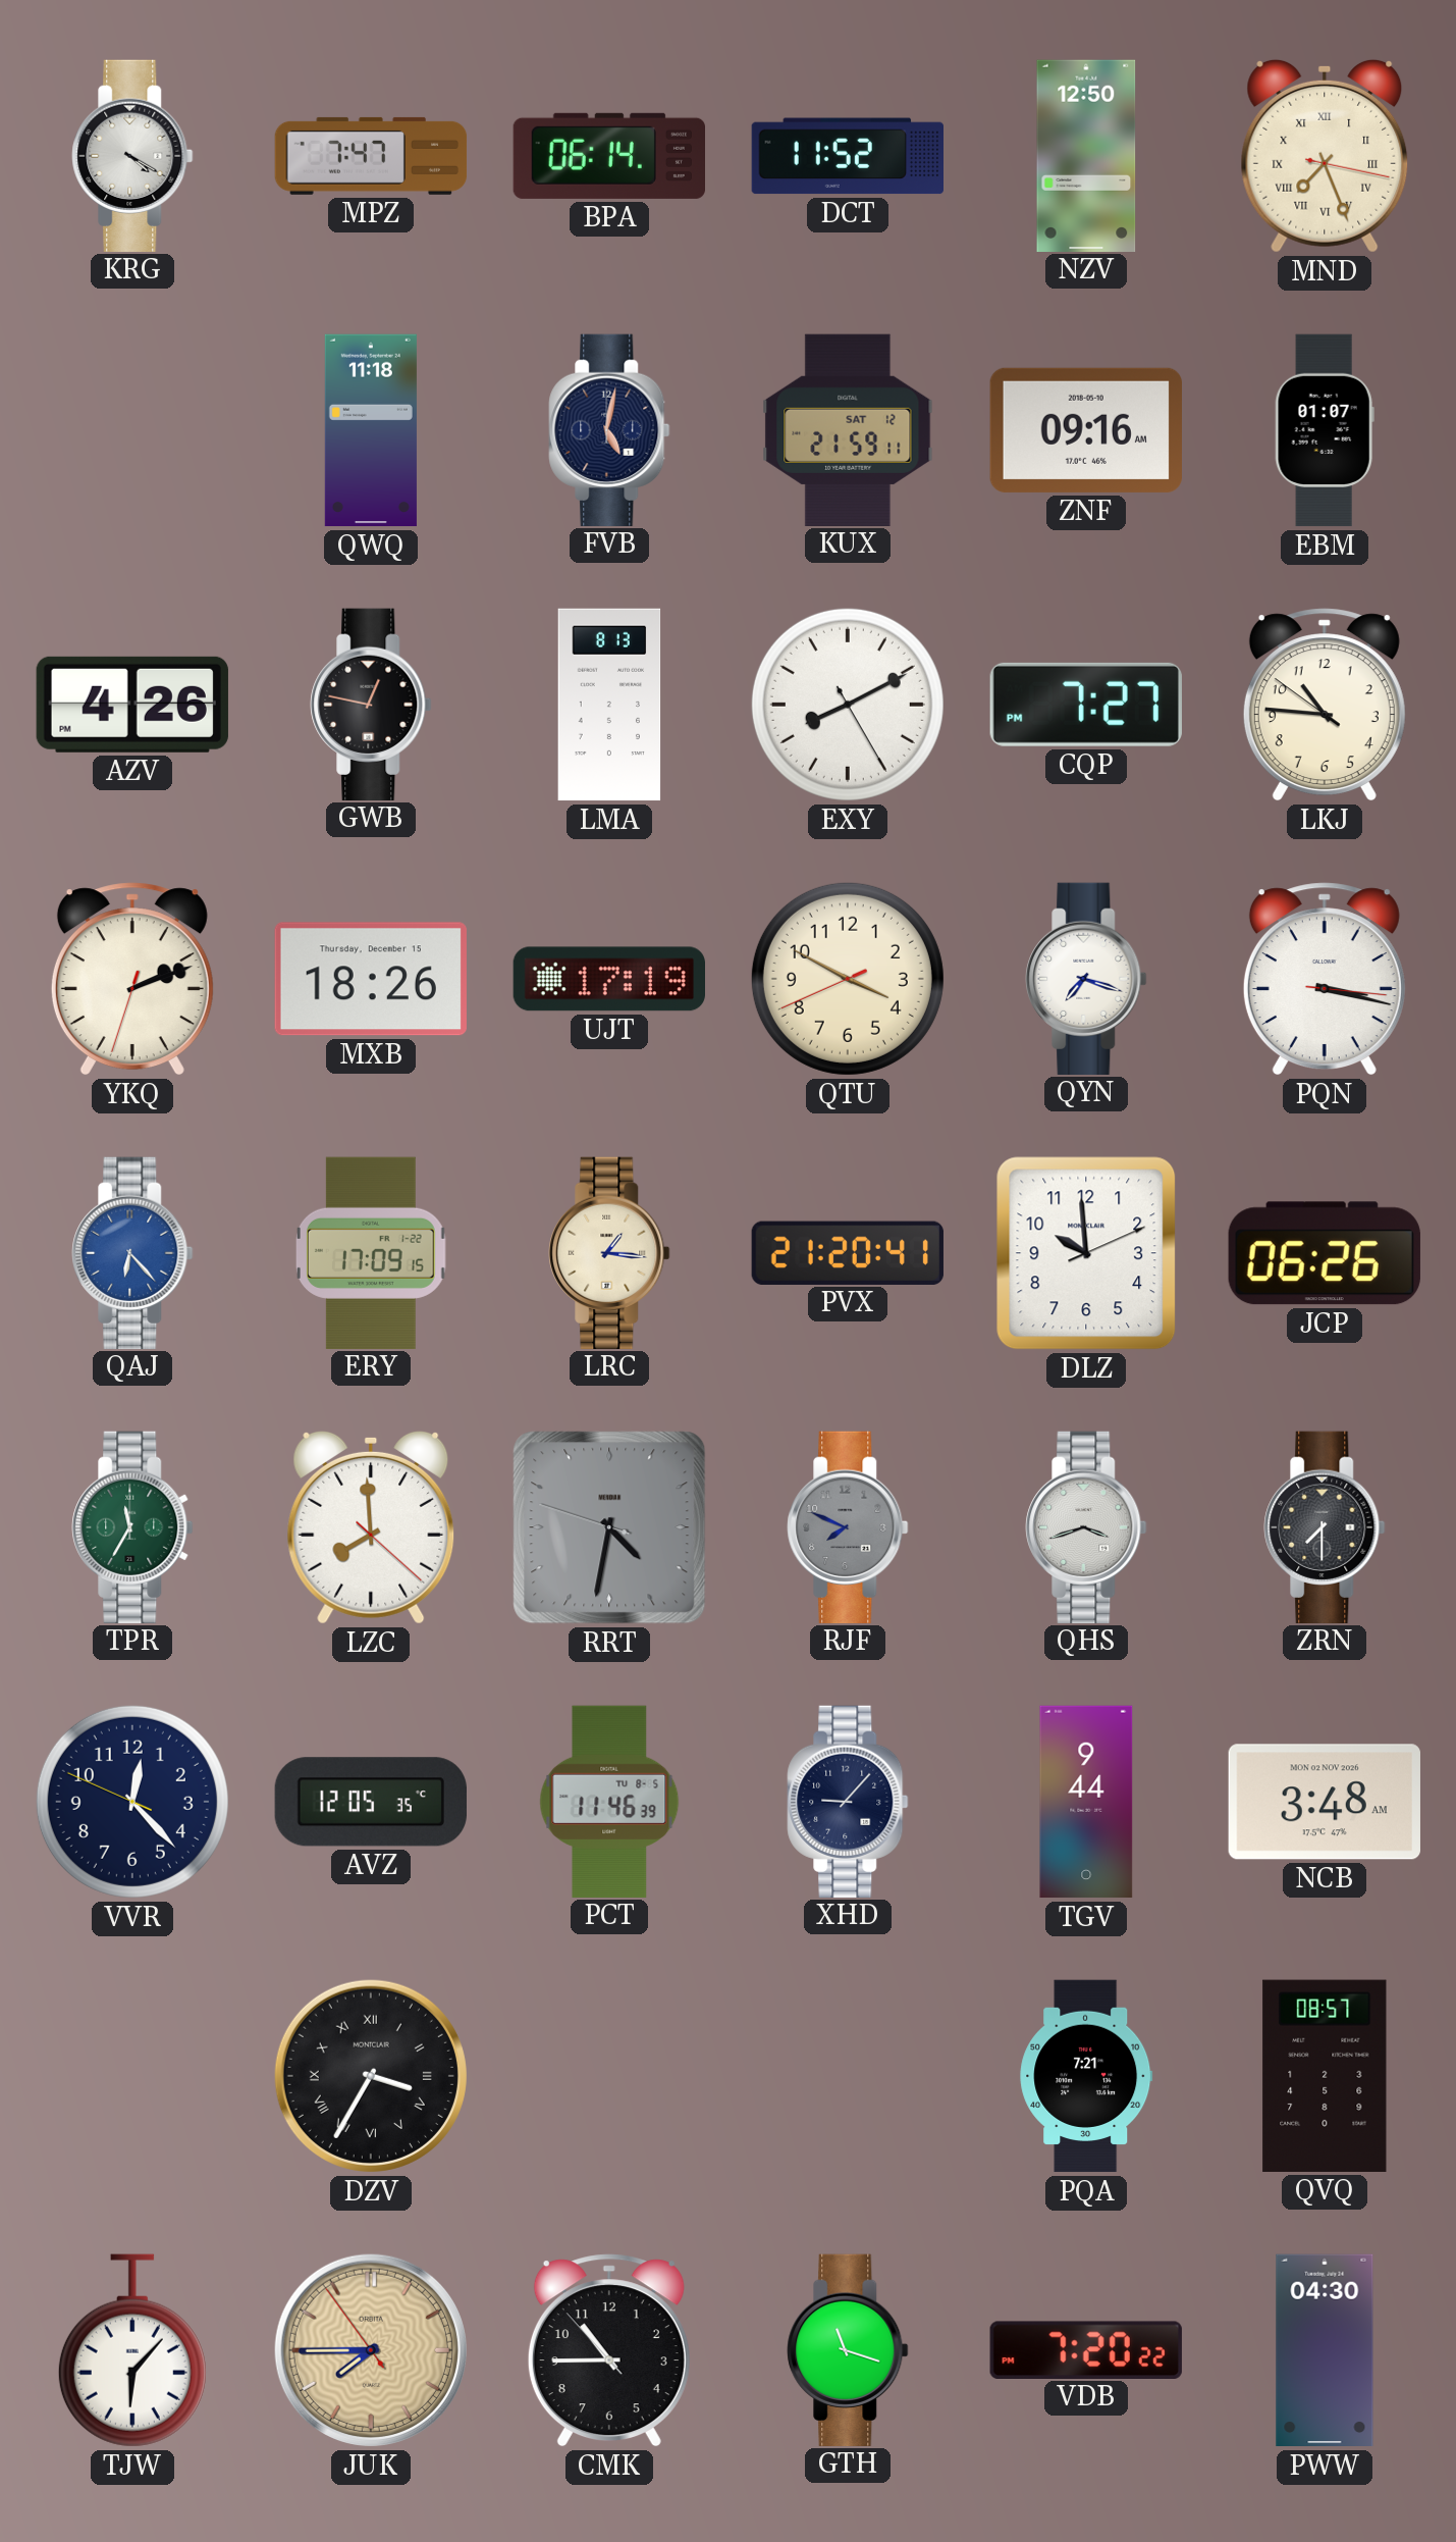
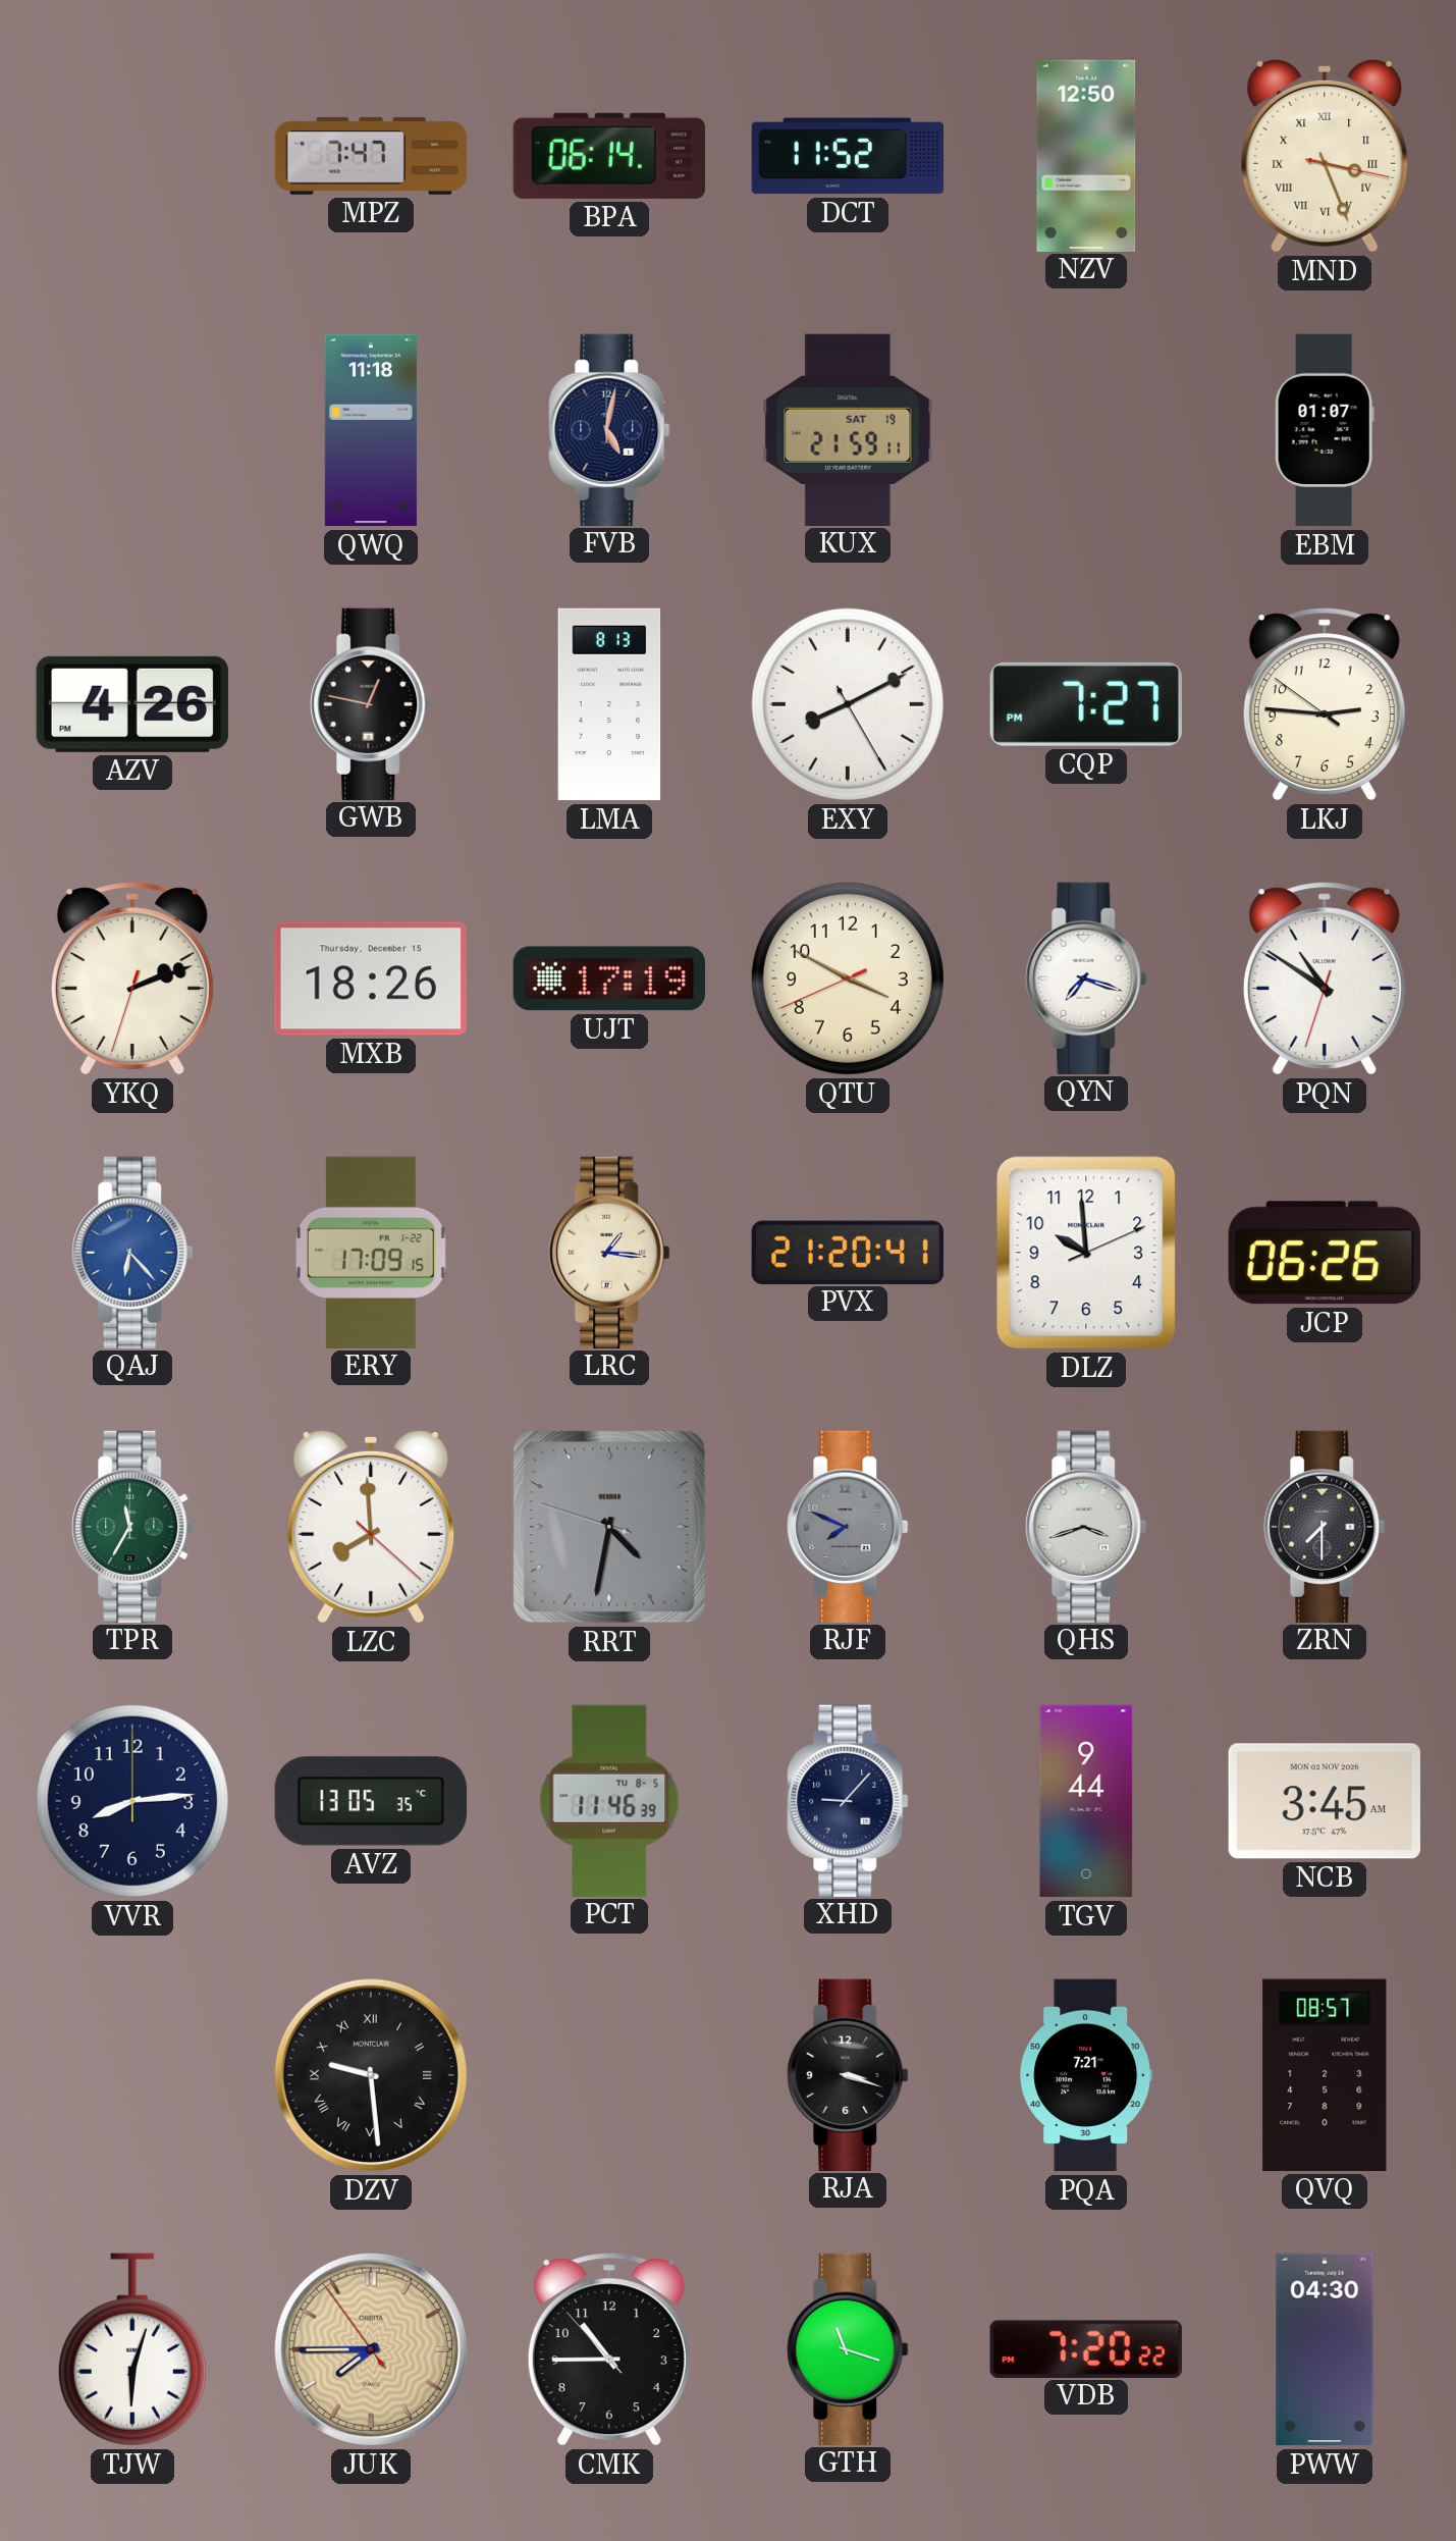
KRG: 4:20 -> none (132, 155)
MND: 7:26 -> 3:26 (1325, 156)
KUX date: SAT 12 -> SAT 19 (848, 429)
ZNF: 09:16 -> none (1086, 430)
LKJ: 10:45 -> 2:45 (1325, 704)
PQN: 3:17 -> 10:50 (1325, 978)
VVR: 12:22 -> 8:14 (132, 1801)
AVZ: 12:05 -> 13:05 (371, 1801)
NCB: 3:48 -> 3:45 (1325, 1801)
DZV: 3:35 -> 9:29 (371, 2075)
RJA: none -> 3:18 (848, 2074)
TJW: 6:07 -> 6:03 (132, 2349)
